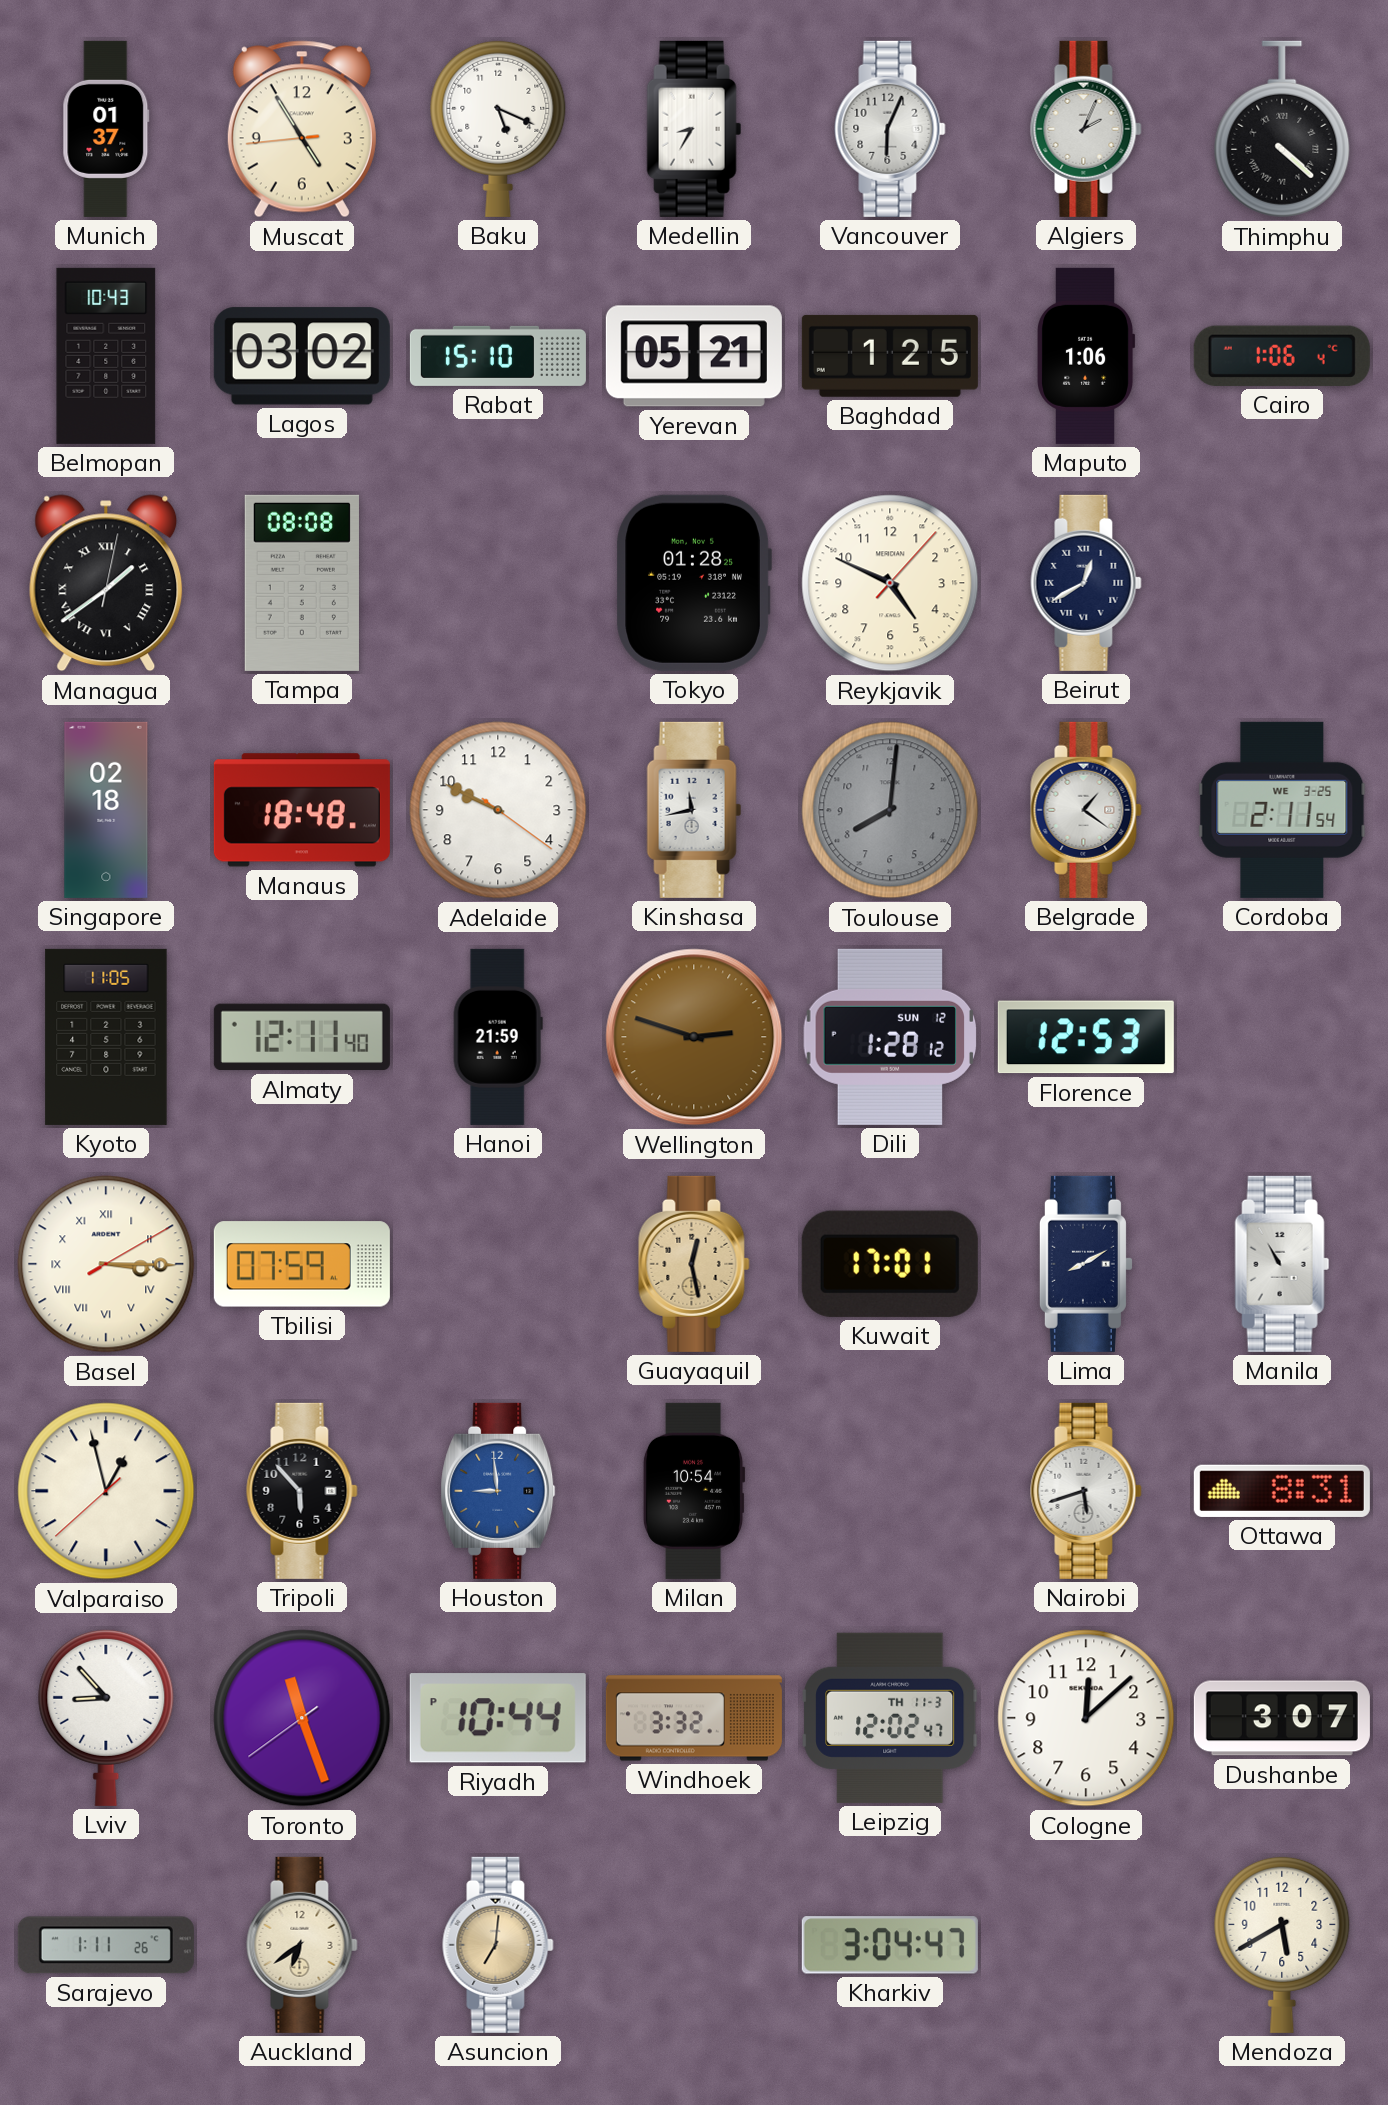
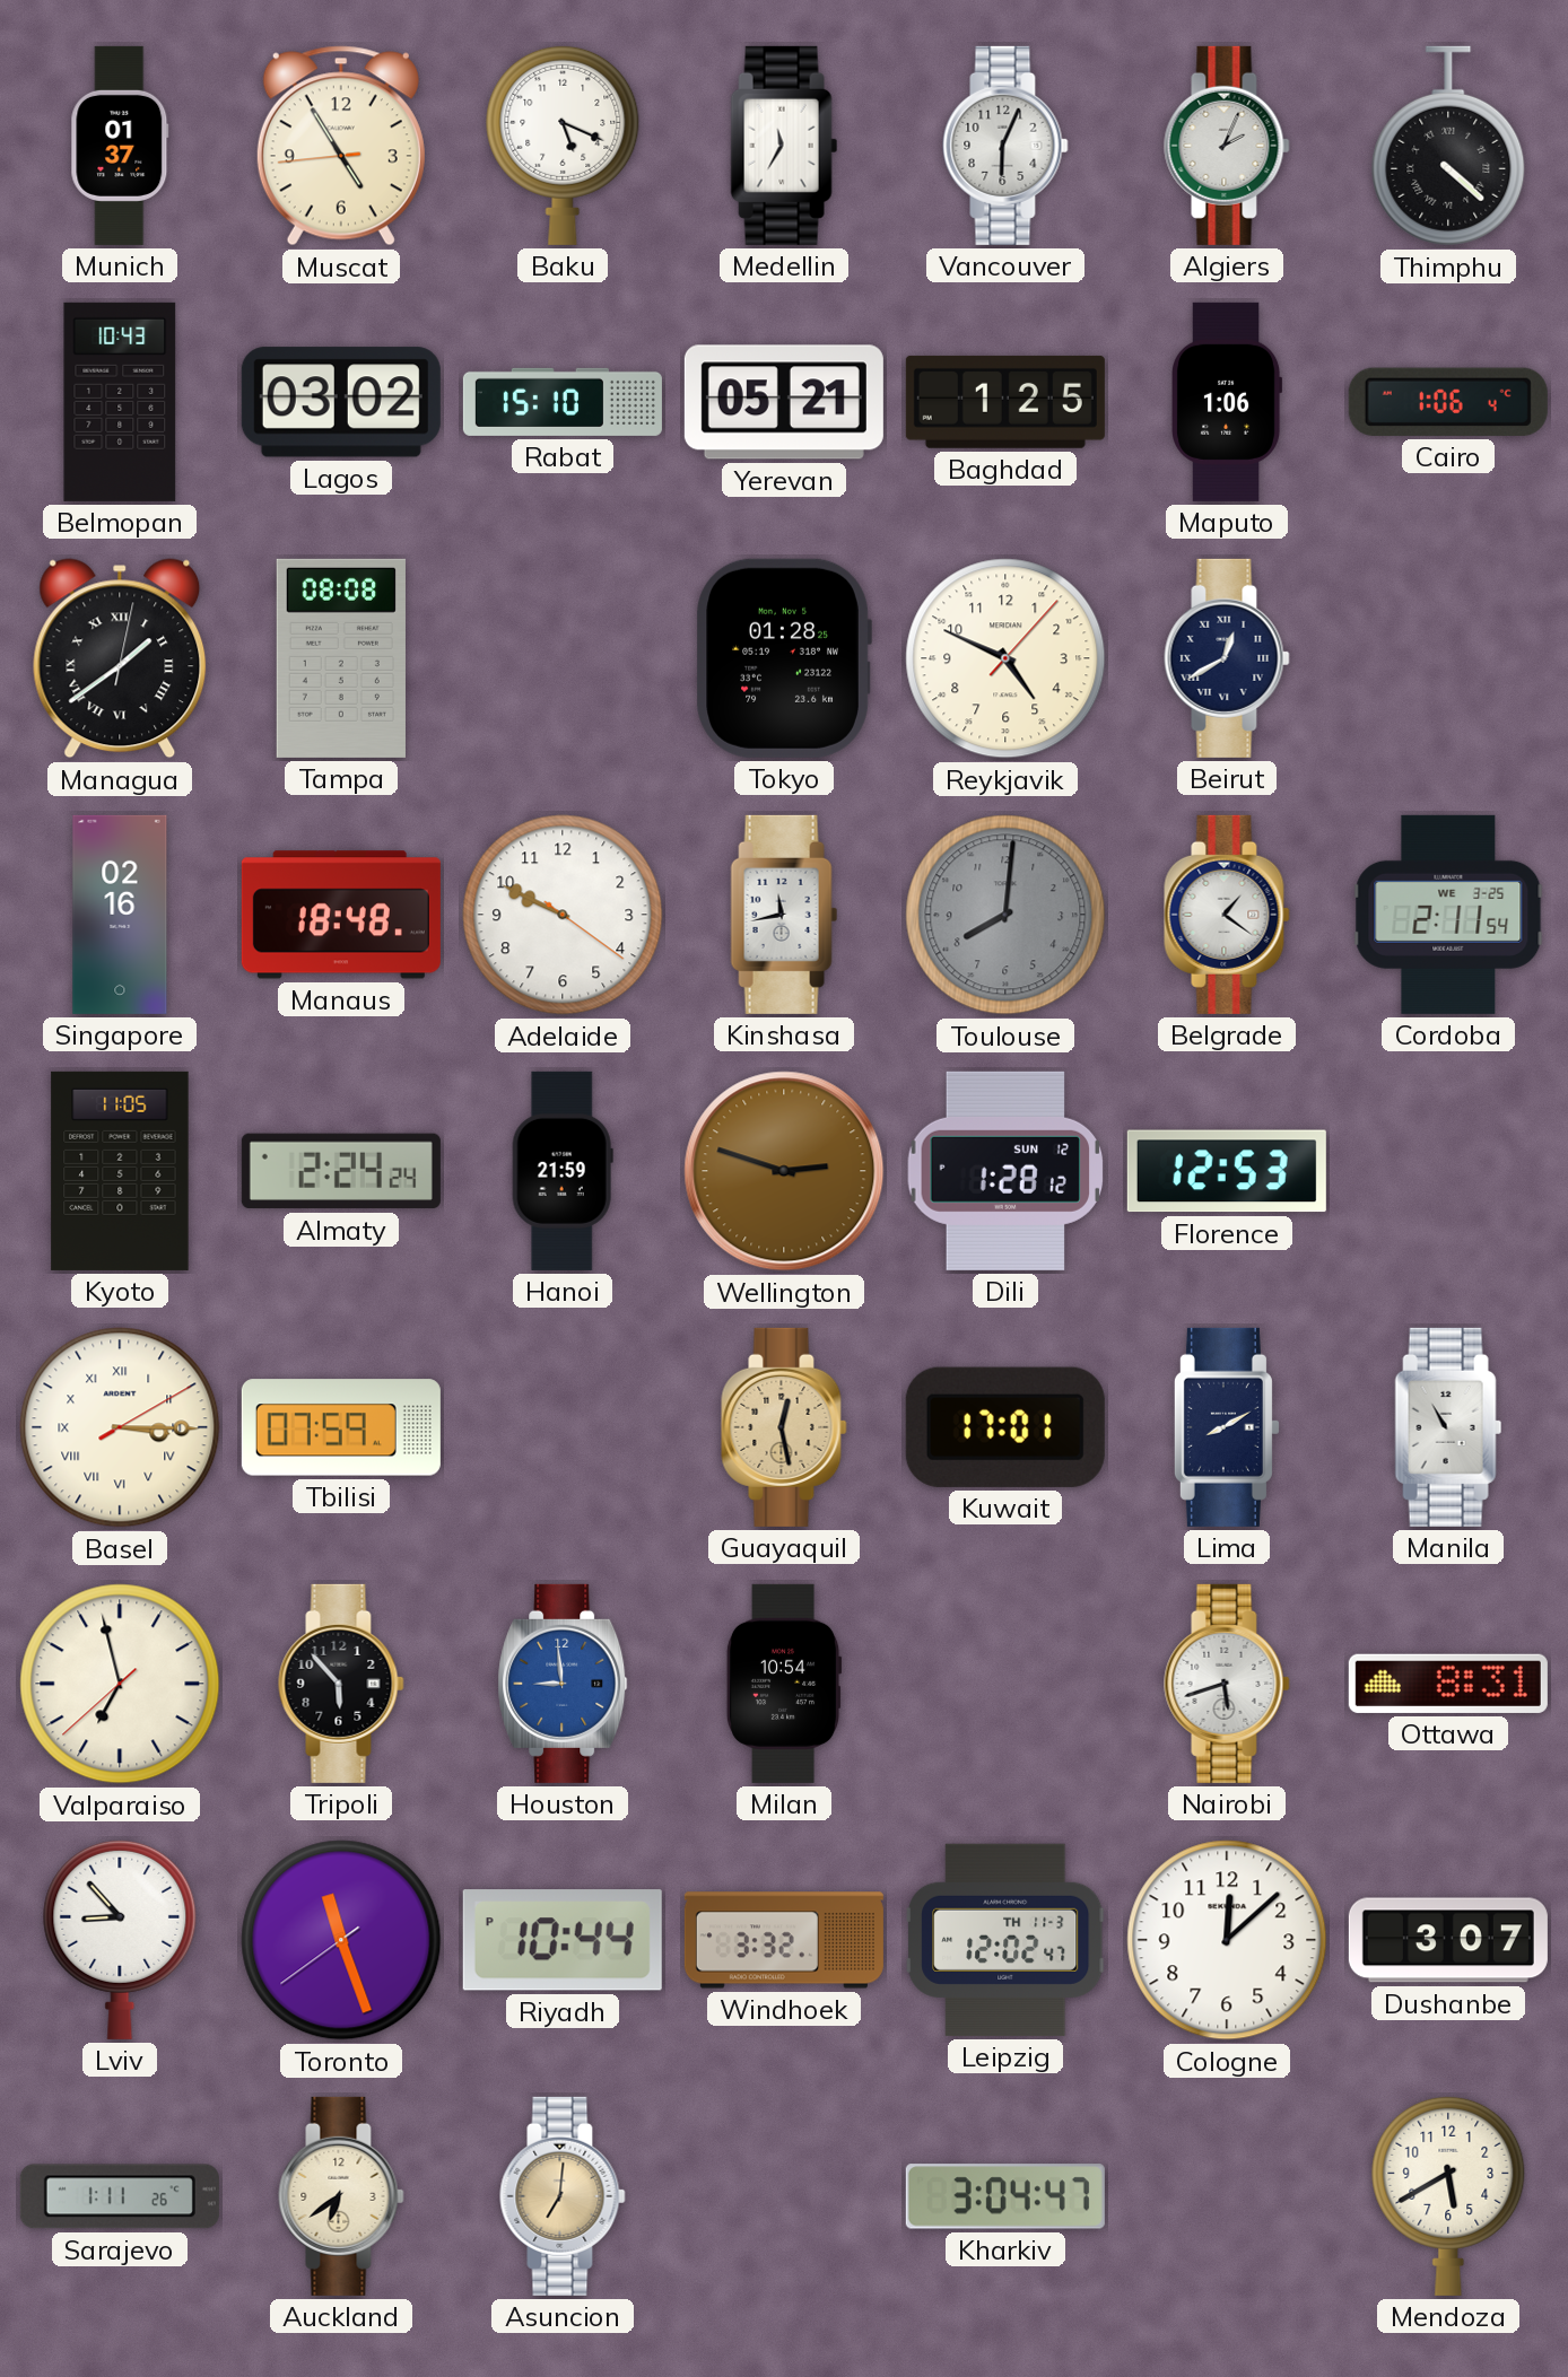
Medellin: 8:35 -> 11:35 (784, 146)
Singapore: 02:18 -> 02:16 (120, 915)
Almaty: 12:11 -> 2:24 (341, 1171)
Valparaiso: 12:57 -> 6:57 (120, 1684)
